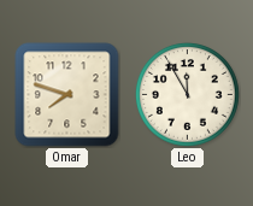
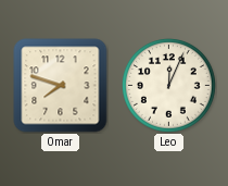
Leo: 11:55 -> 12:04 (168, 85)
